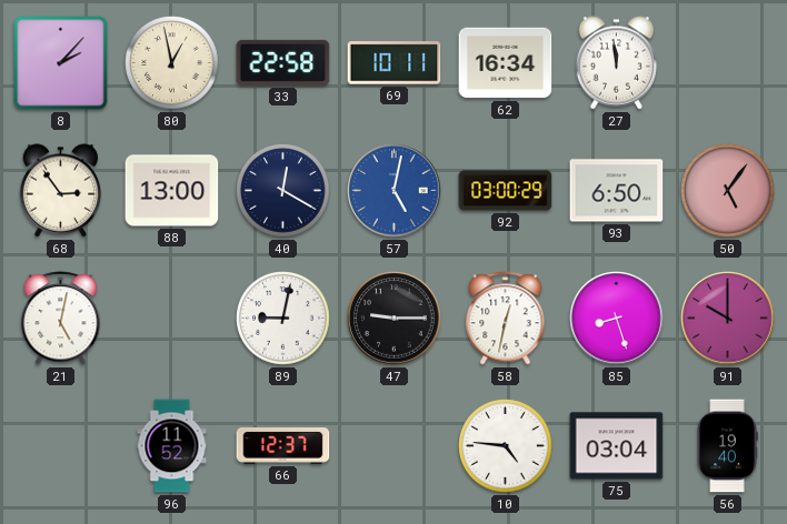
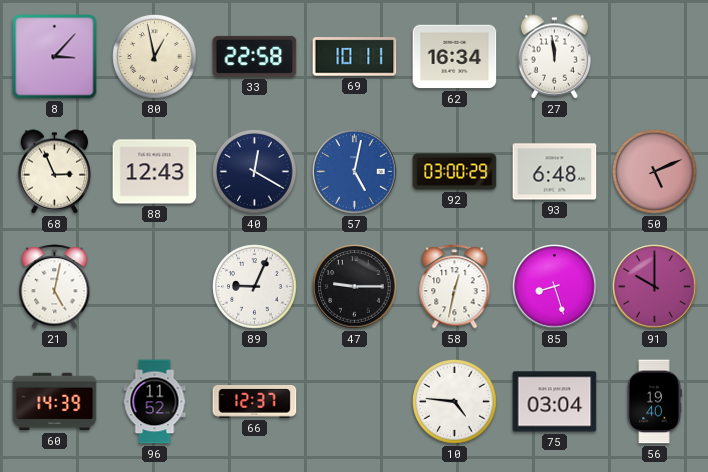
8: 2:07 -> 3:07 (55, 57)
68: 2:54 -> 2:56 (55, 172)
88: 13:00 -> 12:43 (155, 172)
93: 6:50 -> 6:48 (555, 172)
50: 5:06 -> 5:11 (655, 172)
89: 9:02 -> 9:04 (255, 287)
60: none -> 14:39 (55, 402)
